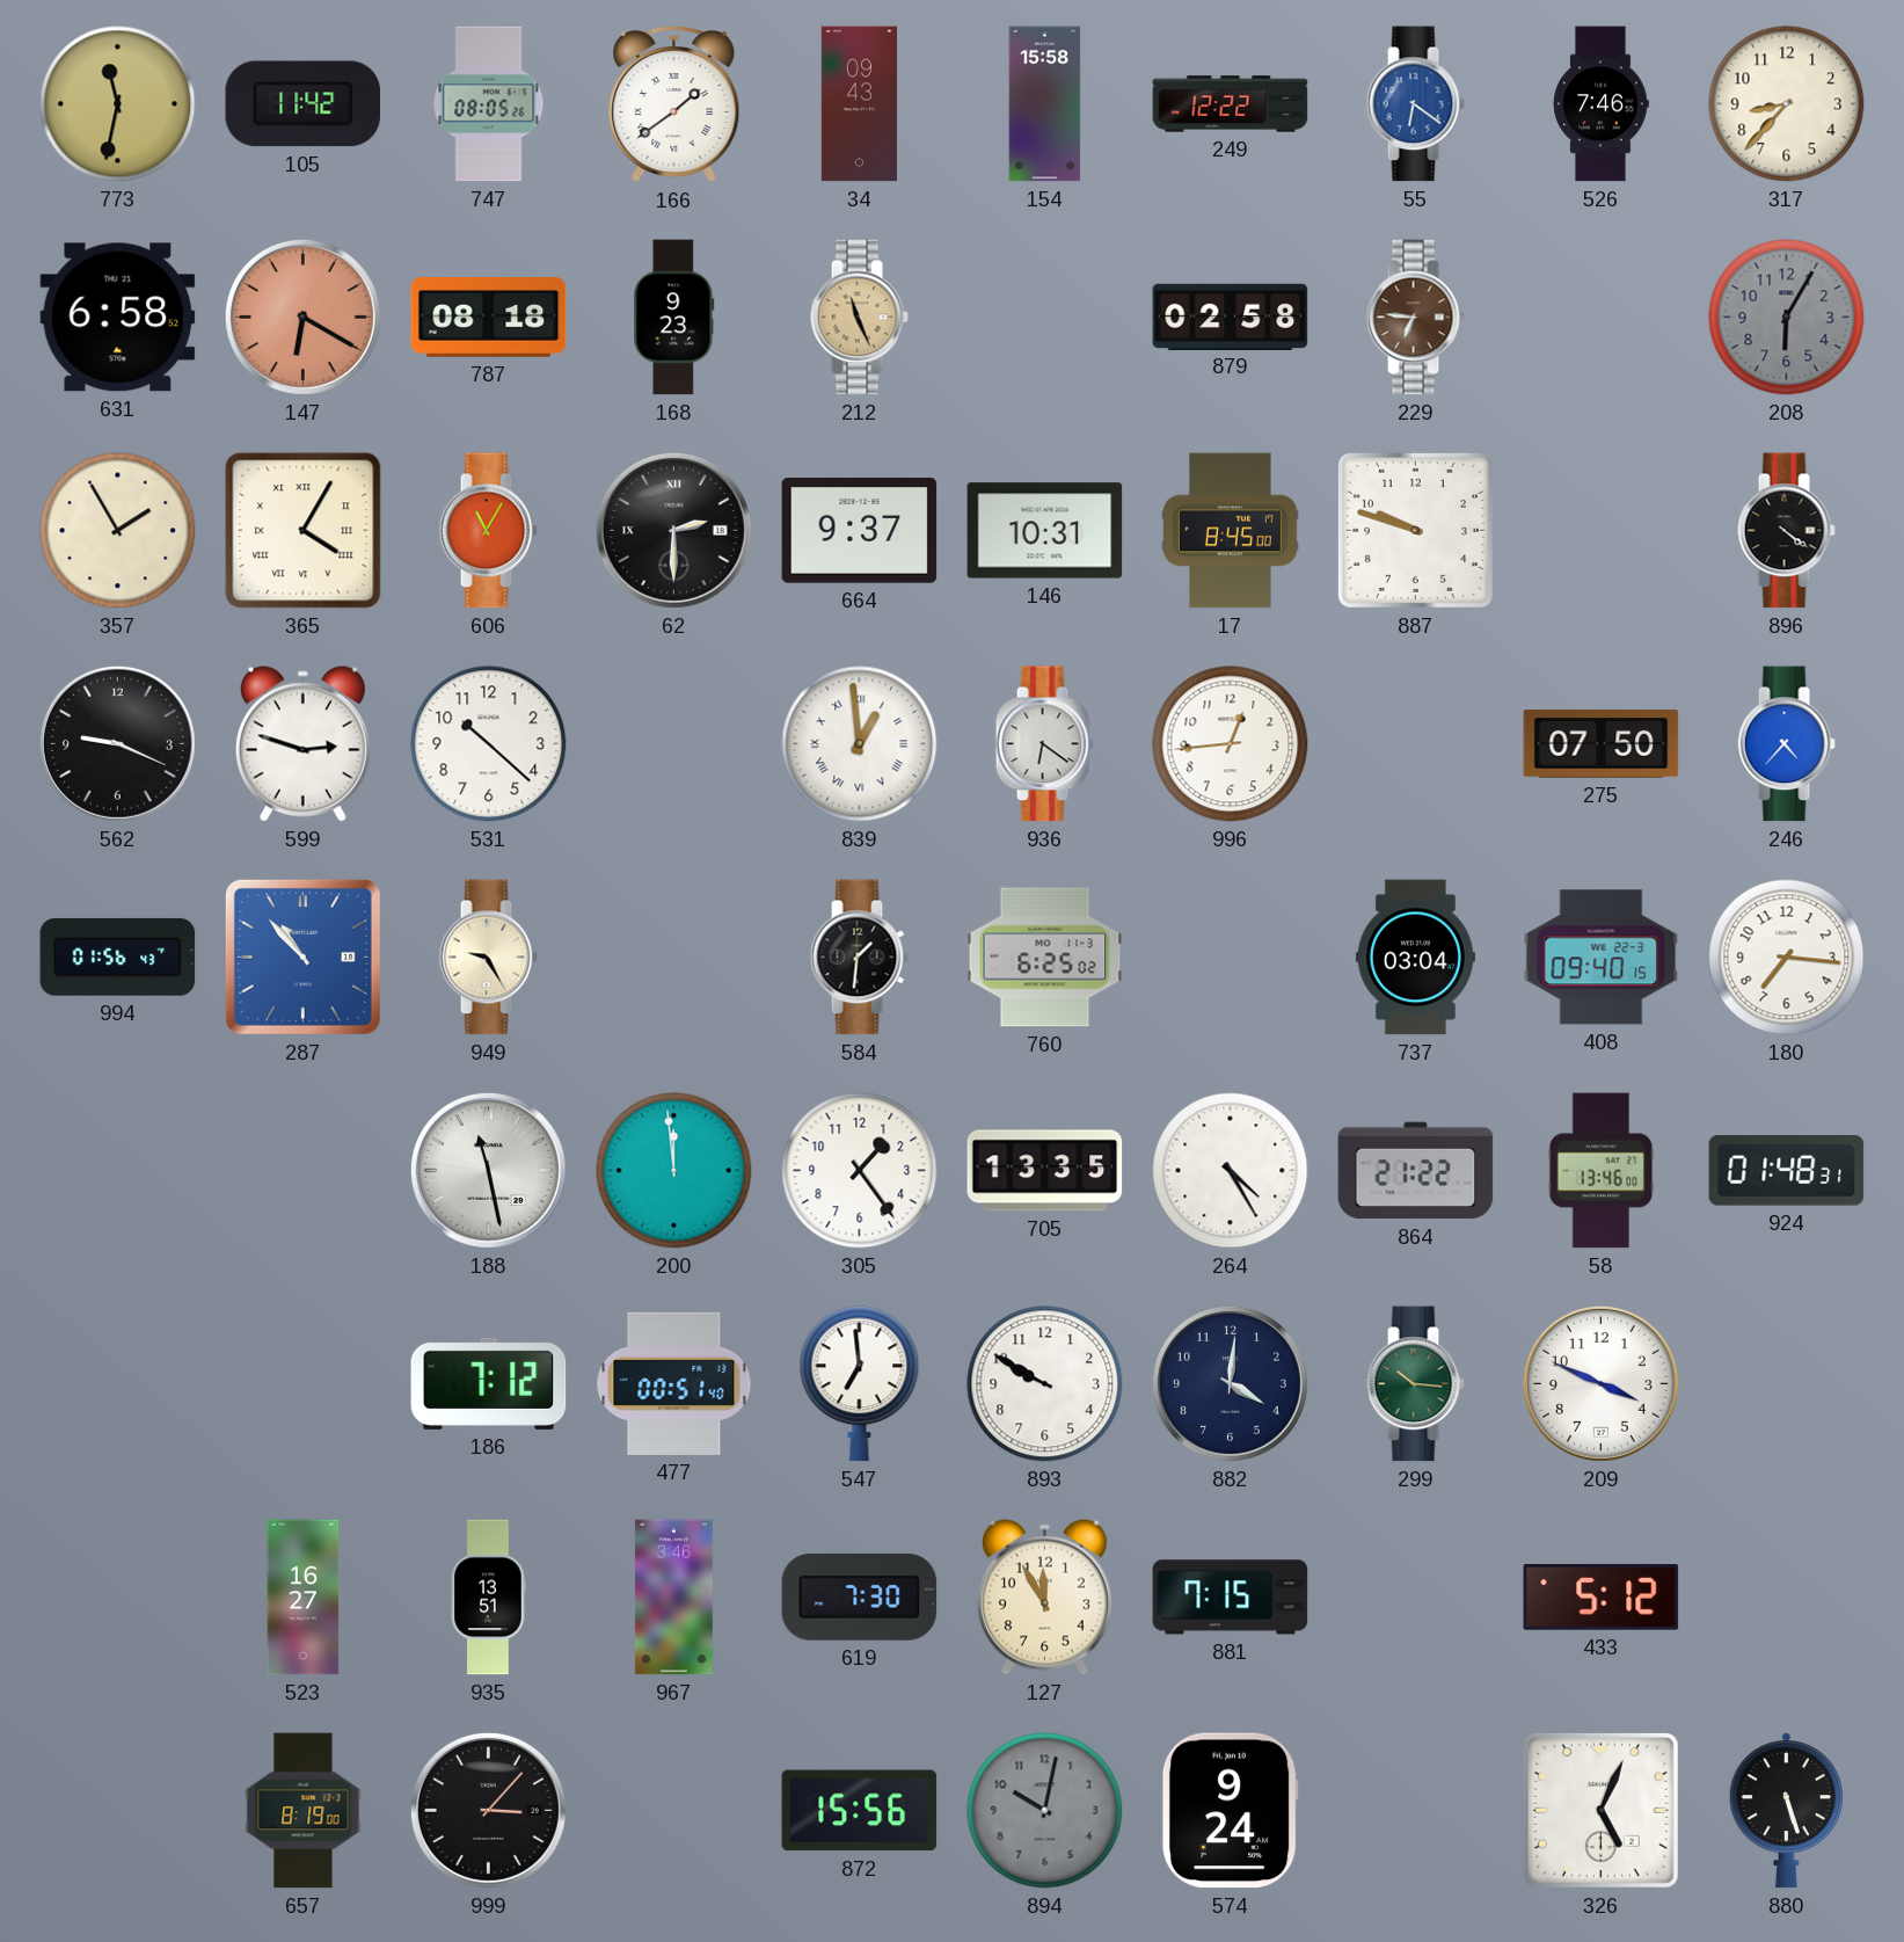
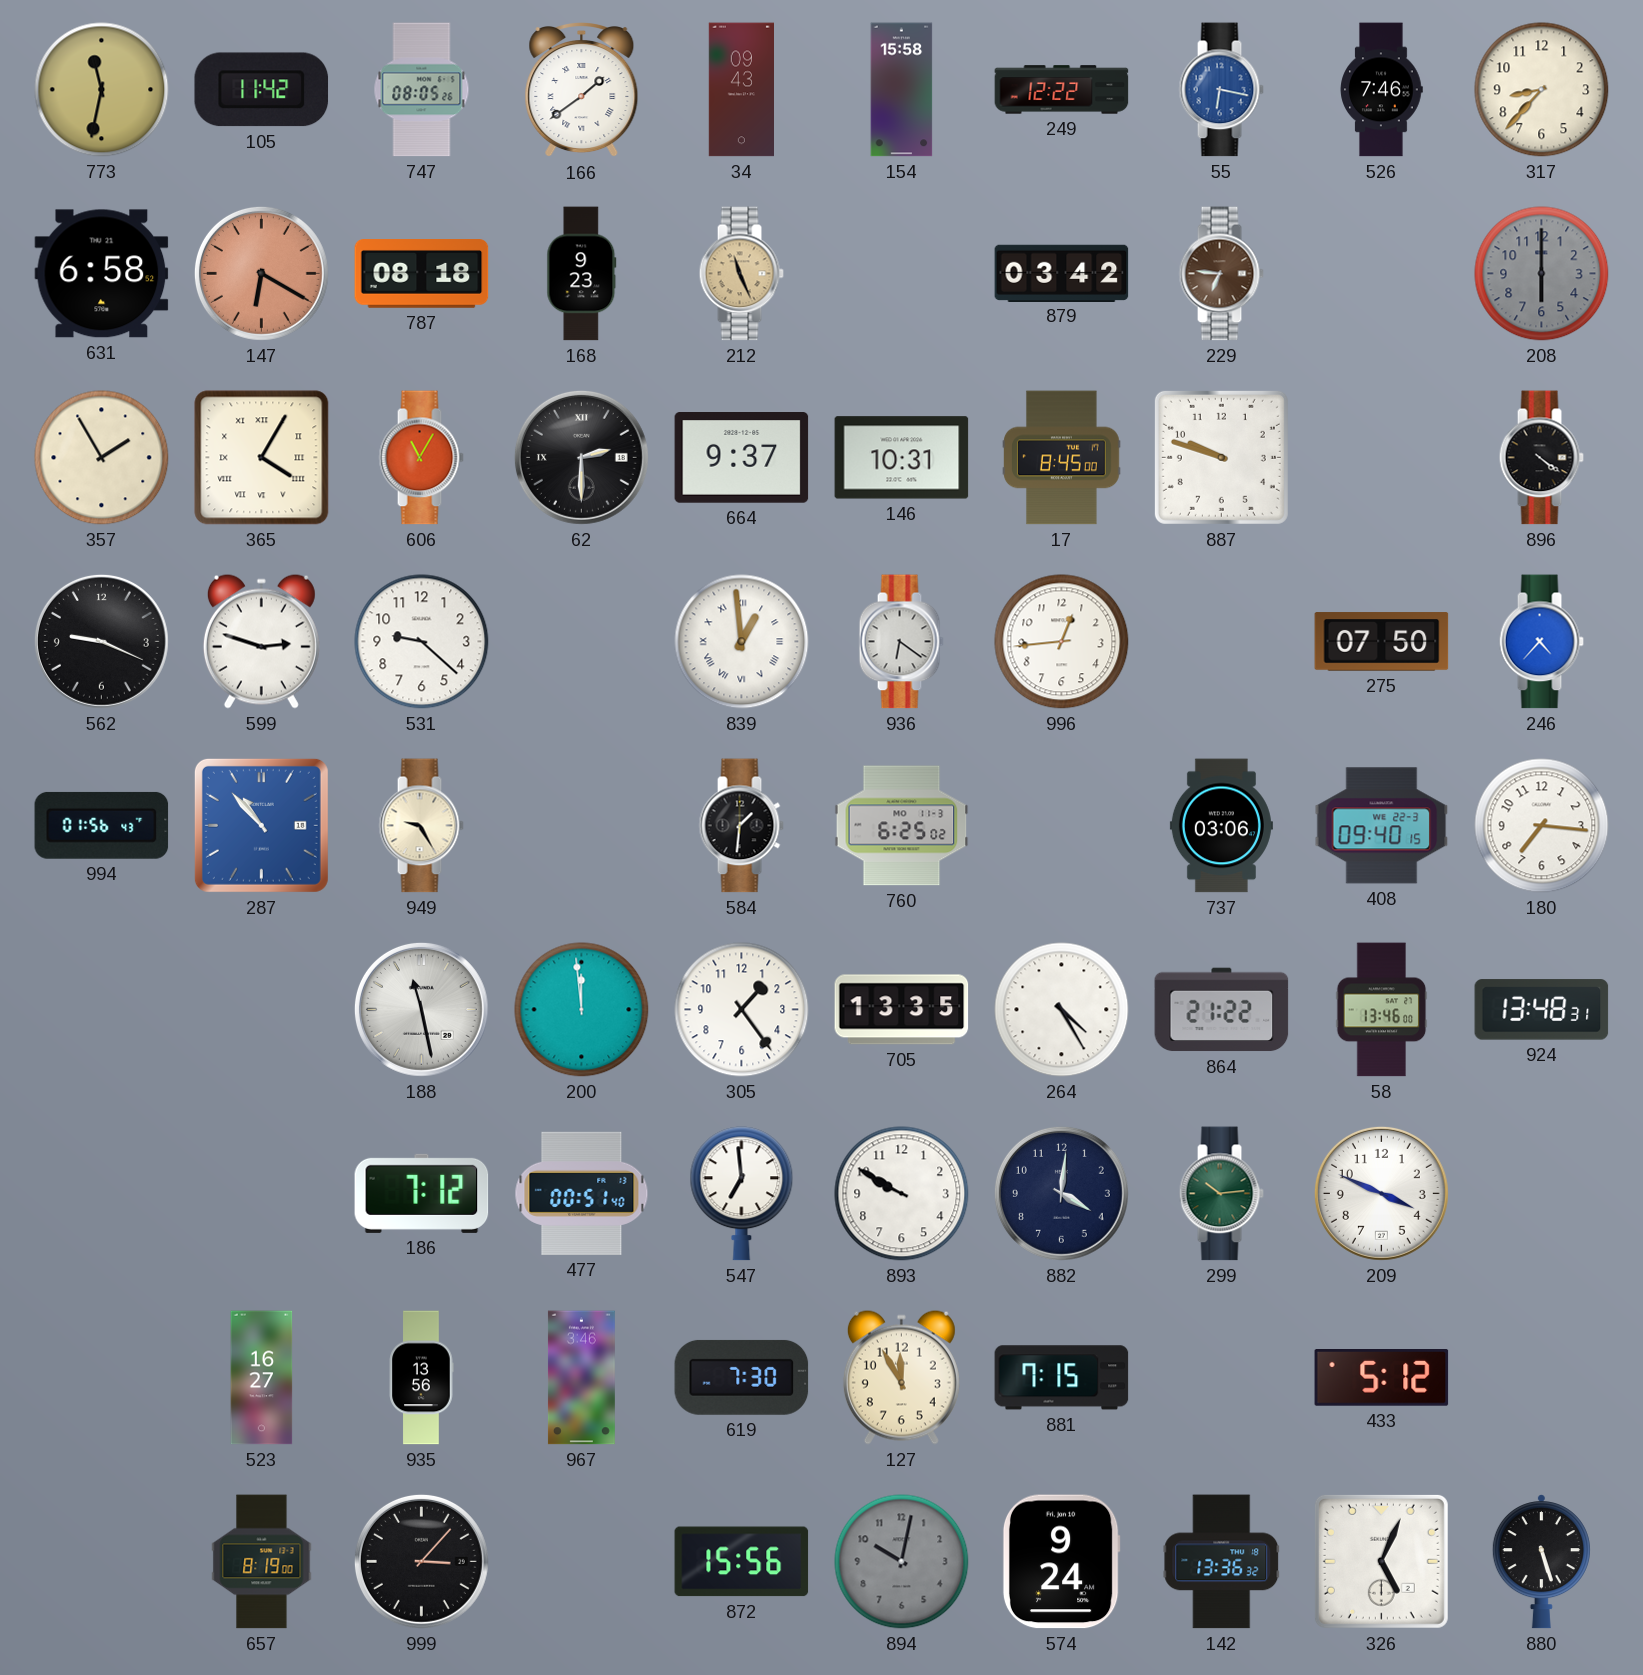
55: 6:21 -> 6:17 (1221, 90)
879: 02:58 -> 03:42 (1062, 273)
208: 6:05 -> 6:00 (1542, 274)
531: 10:22 -> 9:22 (422, 642)
737: 03:04 -> 03:06 (1221, 826)
924: 01:48 -> 13:48 (1542, 1010)
299: 10:16 -> 10:14 (1221, 1194)
935: 13:51 -> 13:56 (421, 1378)
142: none -> 13:36 (1222, 1562)
